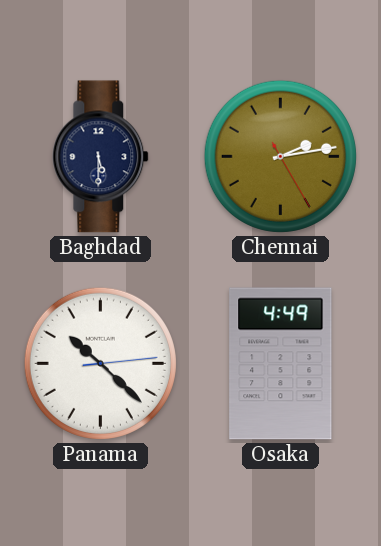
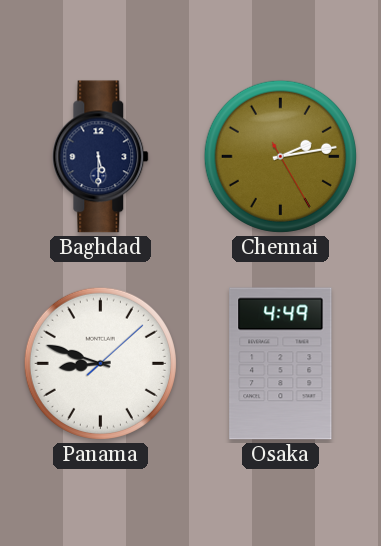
Panama: 10:22 -> 8:48 (100, 363)
